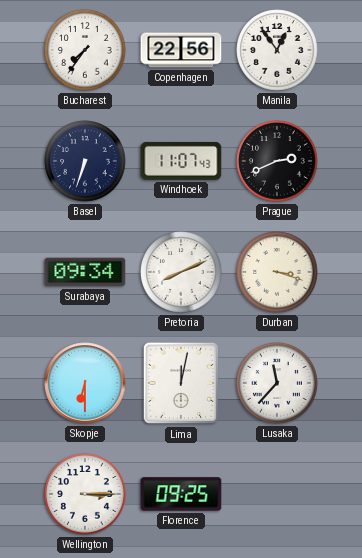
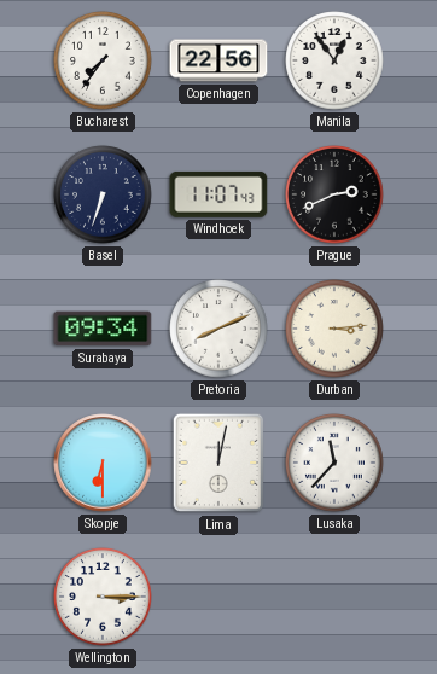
Durban: 3:18 -> 3:14 (334, 329)
Florence: 09:25 -> none (181, 494)
